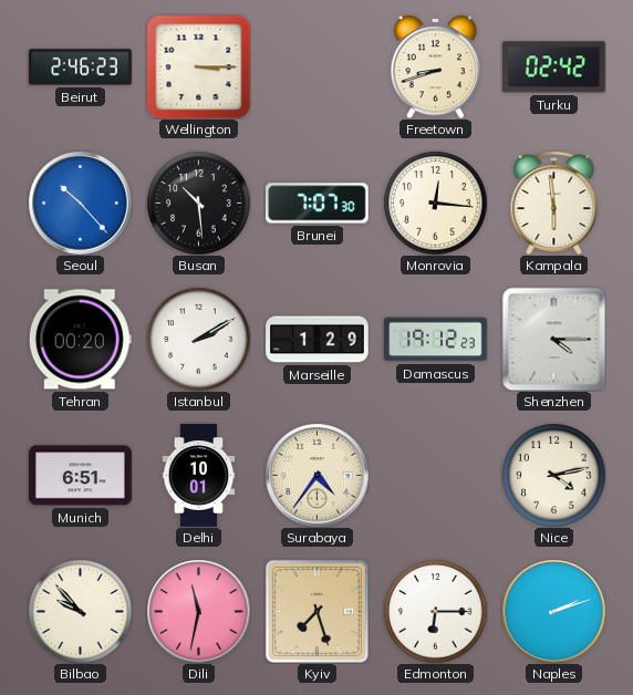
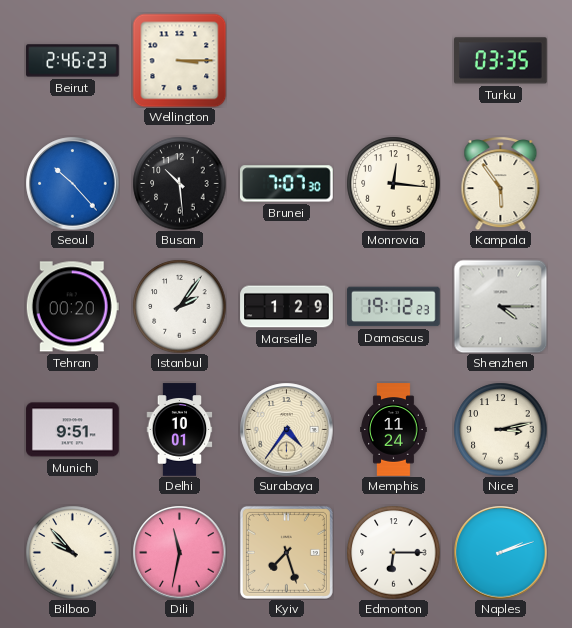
Freetown: 8:42 -> none (436, 66)
Turku: 02:42 -> 03:35 (501, 61)
Kampala: 5:59 -> 5:54 (501, 183)
Istanbul: 2:10 -> 2:06 (179, 306)
Munich: 6:51 -> 9:51 (73, 430)
Memphis: none -> 11:24 (394, 430)
Nice: 4:13 -> 3:13 (500, 429)
